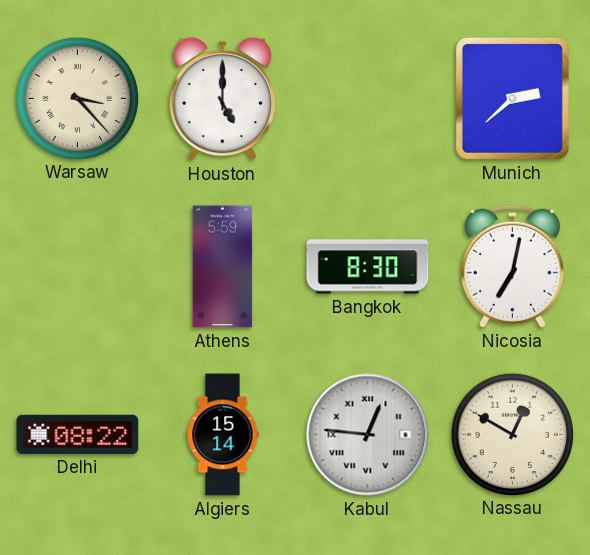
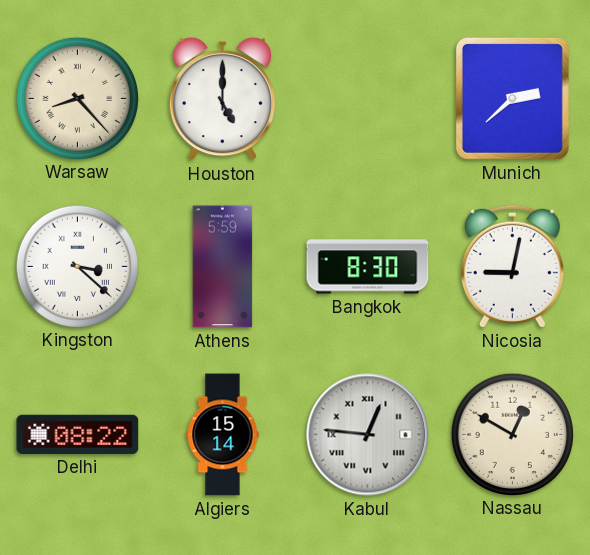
Warsaw: 3:23 -> 8:23 (77, 98)
Kingston: none -> 3:22 (77, 266)
Nicosia: 7:02 -> 9:02 (512, 266)
